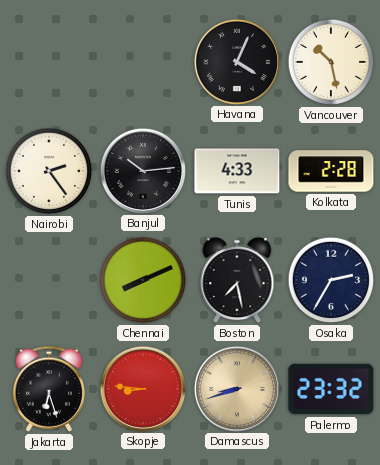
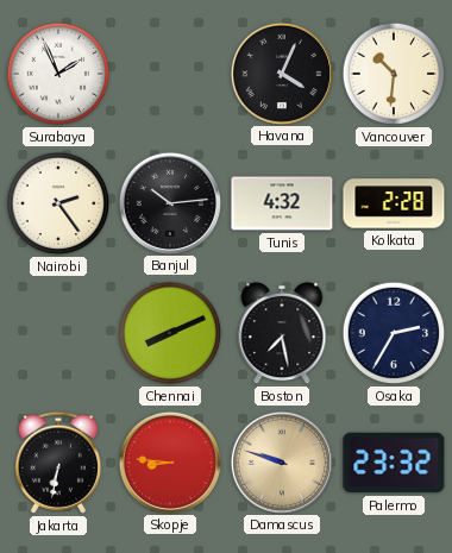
Surabaya: none -> 1:56 (58, 74)
Vancouver: 10:28 -> 10:31 (394, 74)
Tunis: 4:33 -> 4:32 (282, 203)
Jakarta: 6:27 -> 6:32 (58, 463)
Damascus: 8:42 -> 9:48 (281, 461)
